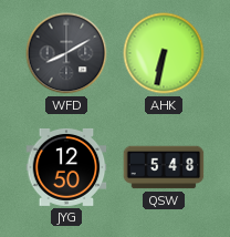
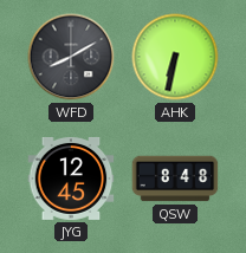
JYG: 12:50 -> 12:45 (71, 179)
QSW: 5:48 -> 8:48 (175, 179)
